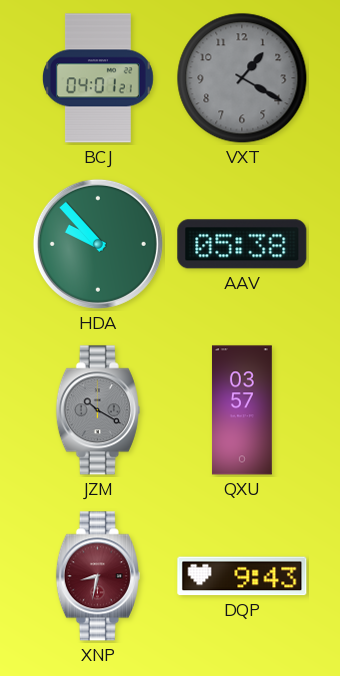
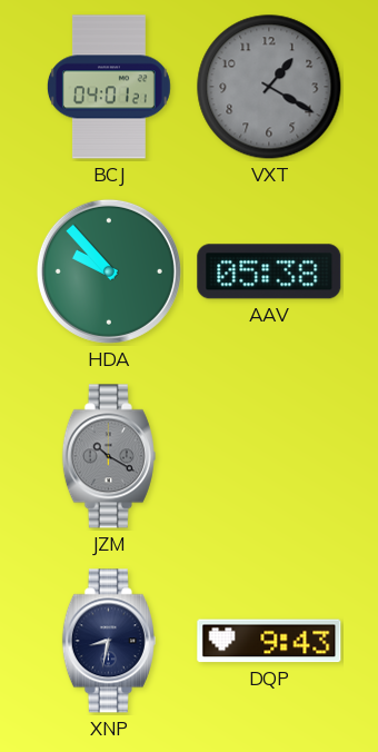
QXU: 03:57 -> none (242, 410)
XNP dial: burgundy -> navy (109, 641)
